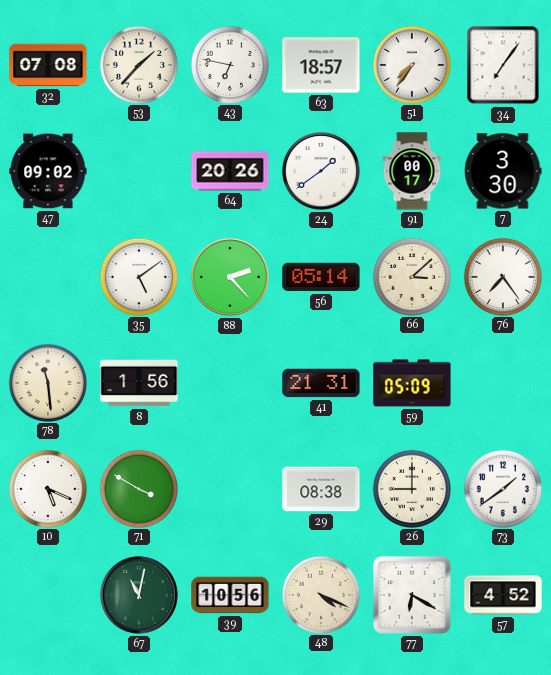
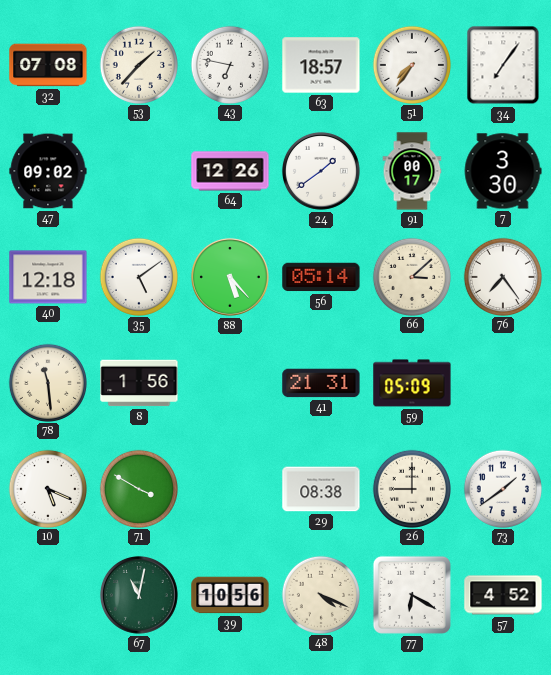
64: 20:26 -> 12:26 (230, 171)
40: none -> 12:18 (48, 277)
88: 2:23 -> 5:23 (230, 277)
